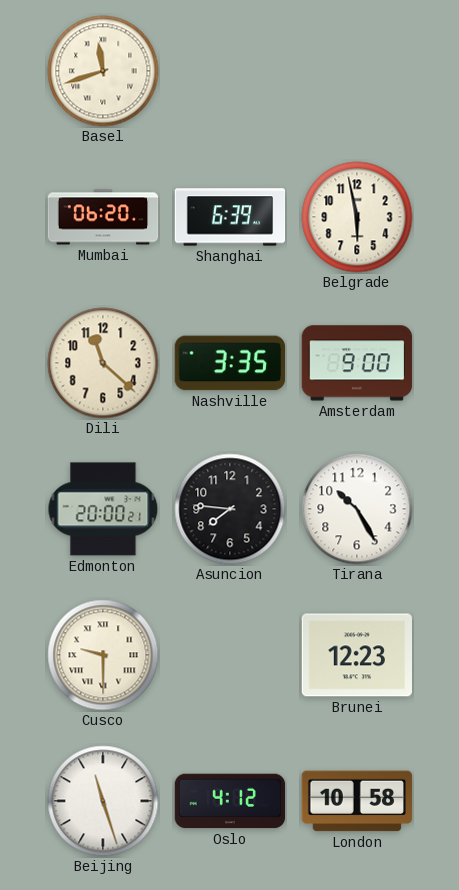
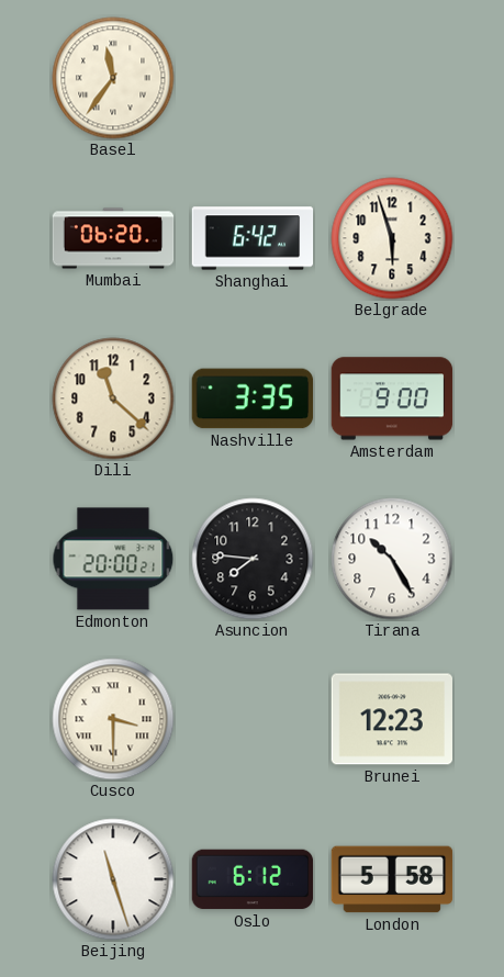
Basel: 11:42 -> 11:36 (113, 78)
Shanghai: 6:39 -> 6:42 (253, 238)
Belgrade: 5:58 -> 5:57 (392, 238)
Cusco: 9:30 -> 3:30 (113, 719)
Oslo: 4:12 -> 6:12 (253, 879)
London: 10:58 -> 5:58 (392, 879)
